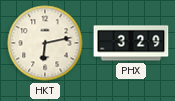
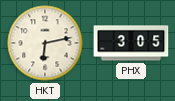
PHX: 3:29 -> 3:05 (131, 43)
